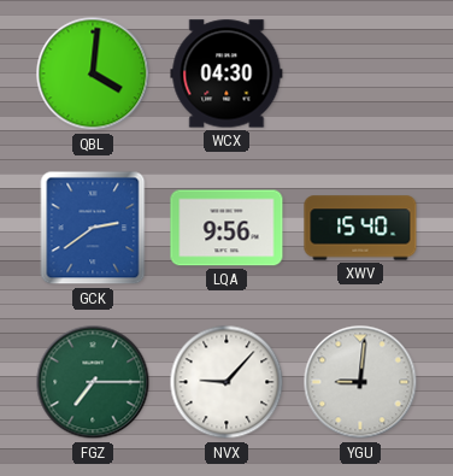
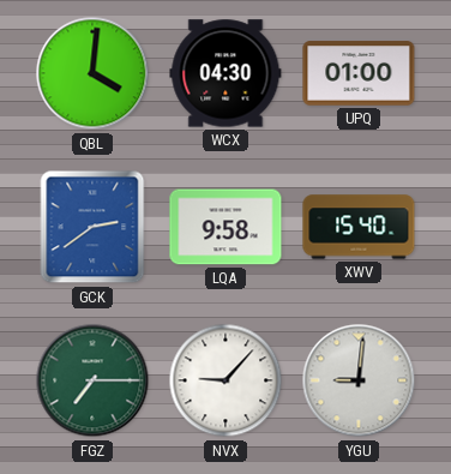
UPQ: none -> 01:00 (359, 73)
LQA: 9:56 -> 9:58 (225, 227)
